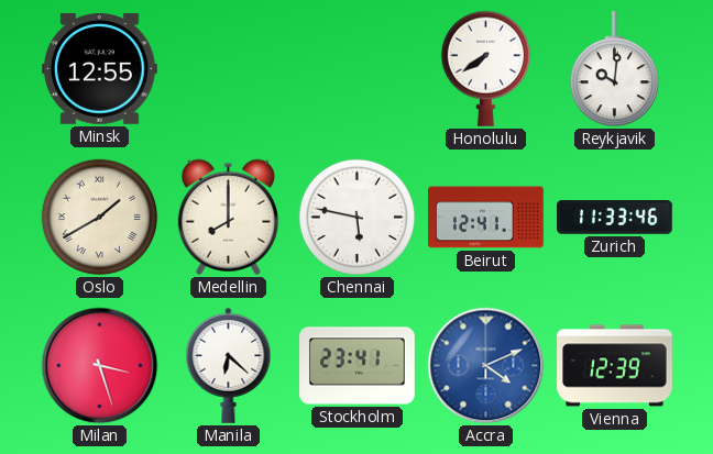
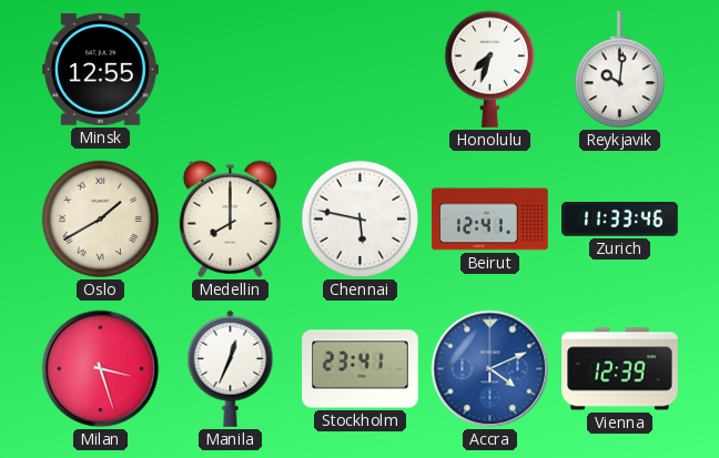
Honolulu: 7:39 -> 7:33 (489, 69)
Manila: 6:22 -> 12:34 (231, 368)
